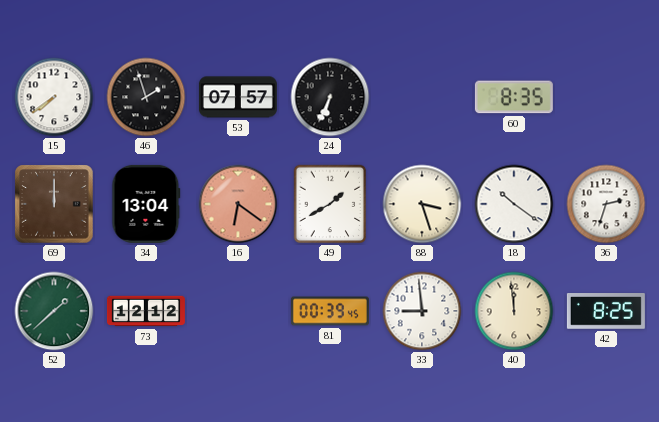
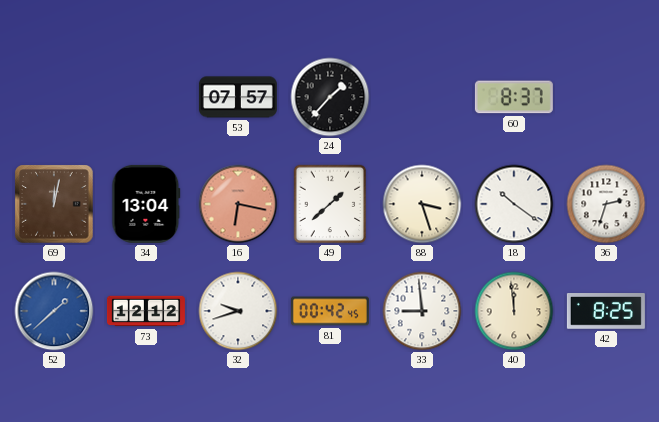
15: 7:39 -> none (54, 97)
46: 1:57 -> none (146, 97)
24: 6:34 -> 1:37 (330, 97)
60: 8:35 -> 8:37 (514, 97)
69: 12:00 -> 12:02 (54, 204)
16: 6:21 -> 6:17 (238, 204)
49: 1:40 -> 1:38 (330, 204)
52 dial: green -> blue (54, 311)
32: none -> 9:42 (238, 311)
81: 00:39 -> 00:42 (330, 311)
